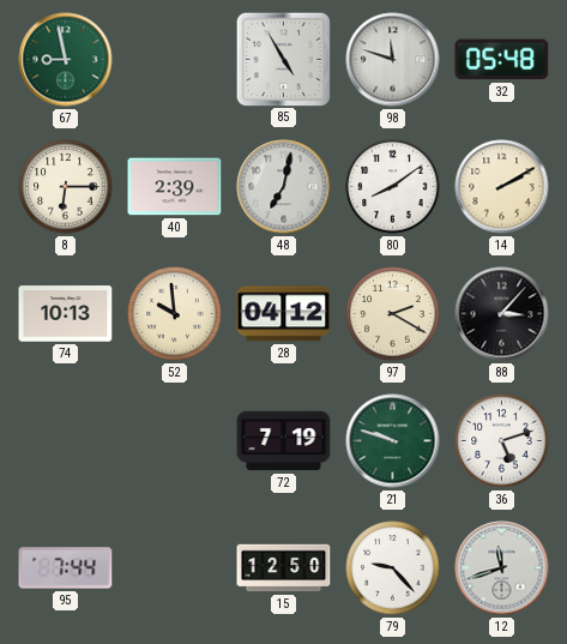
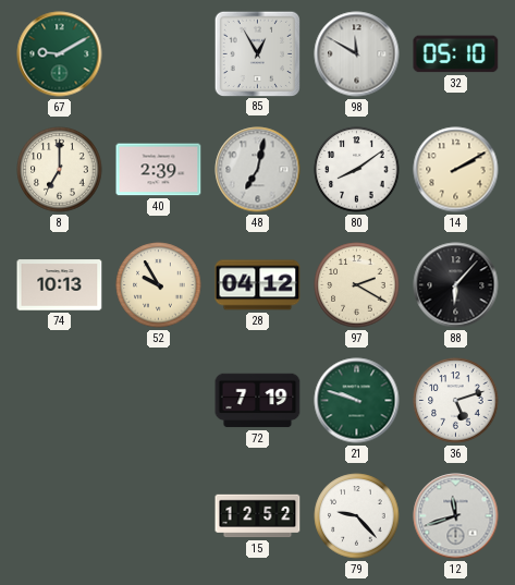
67: 8:58 -> 9:10 (60, 54)
85: 4:55 -> 12:55 (257, 53)
98: 11:48 -> 11:50 (357, 54)
32: 05:48 -> 05:10 (456, 54)
8: 6:15 -> 7:00 (60, 170)
52: 9:59 -> 9:55 (159, 285)
88: 3:07 -> 6:07 (456, 285)
95: 7:44 -> none (66, 568)
15: 12:50 -> 12:52 (258, 516)
